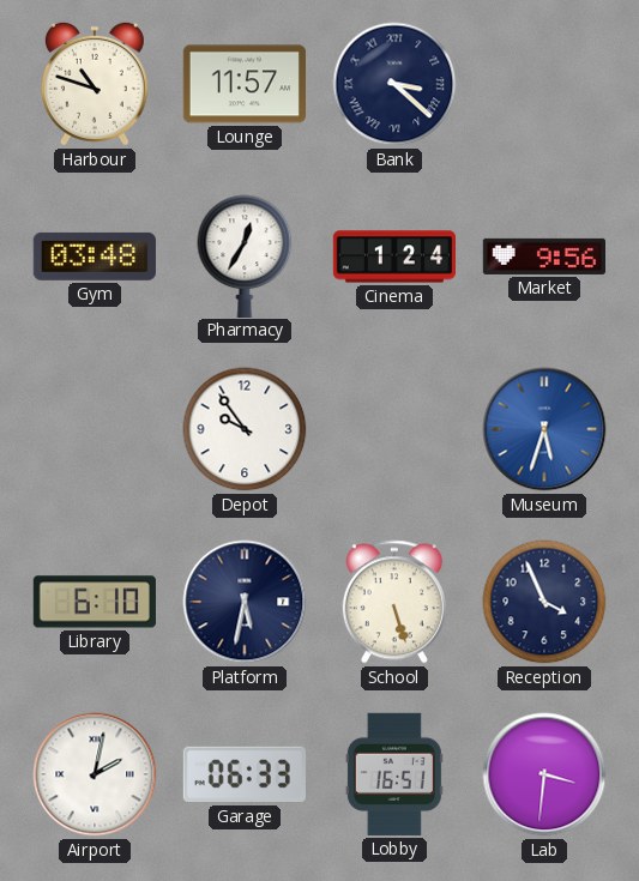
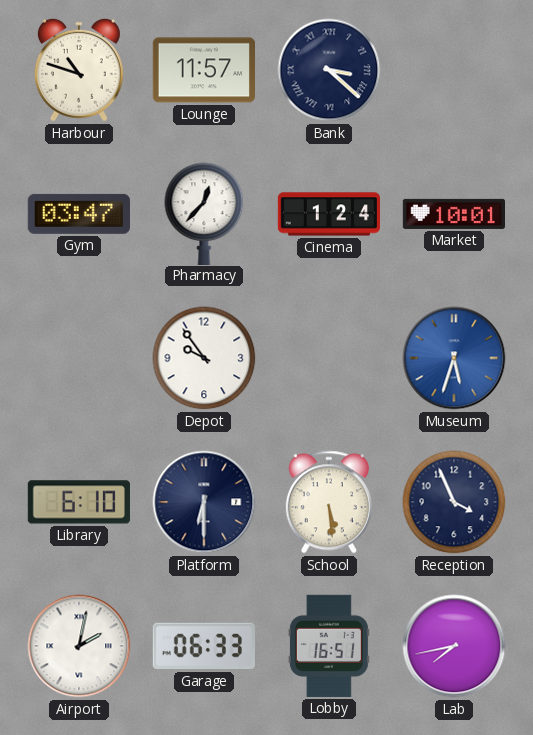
Gym: 03:48 -> 03:47 (79, 214)
Pharmacy: 12:35 -> 12:37 (204, 213)
Market: 9:56 -> 10:01 (453, 214)
Platform: 5:32 -> 6:30 (204, 502)
School: 5:27 -> 5:29 (329, 502)
Lab: 3:31 -> 7:43 (454, 646)
